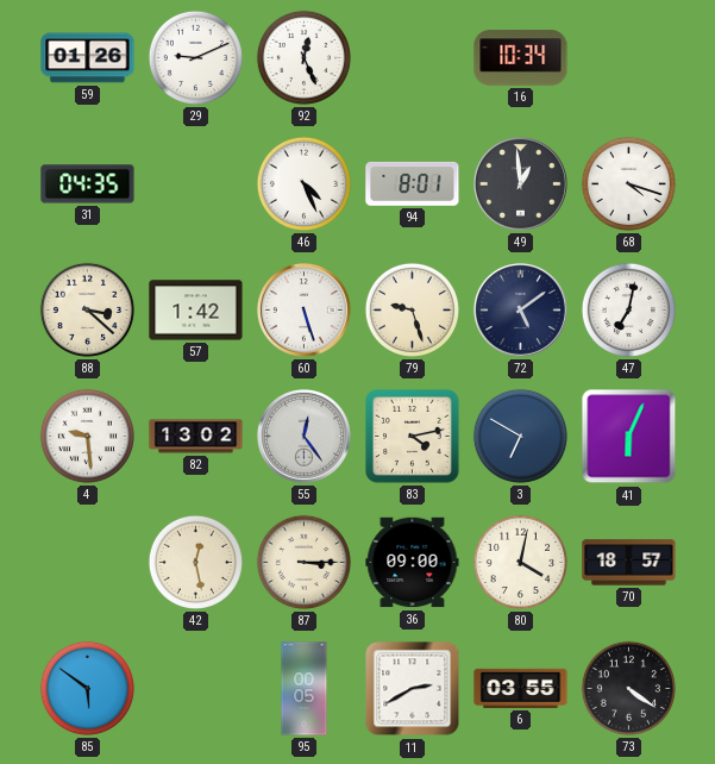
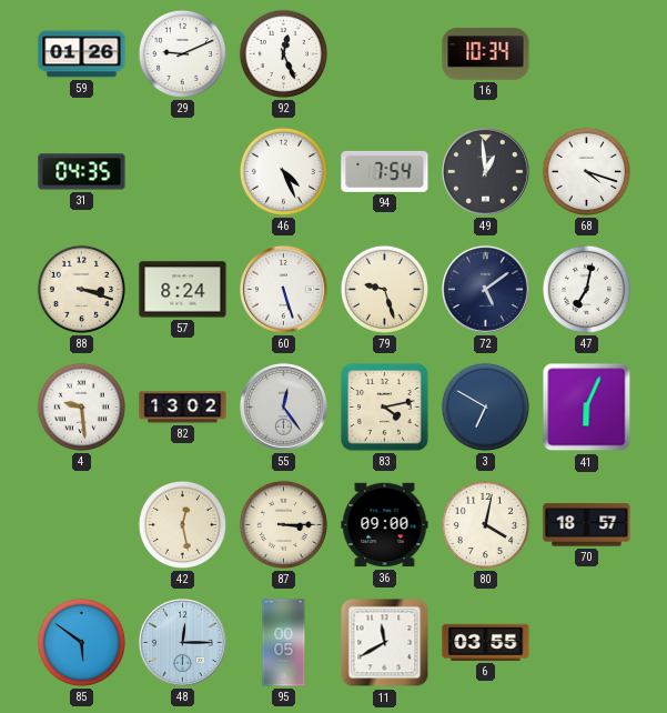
94: 8:01 -> 7:54 (385, 171)
88: 3:22 -> 3:18 (81, 289)
57: 1:42 -> 8:24 (183, 290)
48: none -> 12:15 (182, 642)
11: 2:40 -> 11:40 (385, 643)
73: 4:21 -> none (628, 688)
